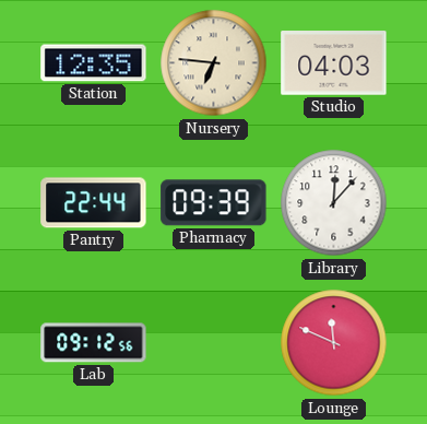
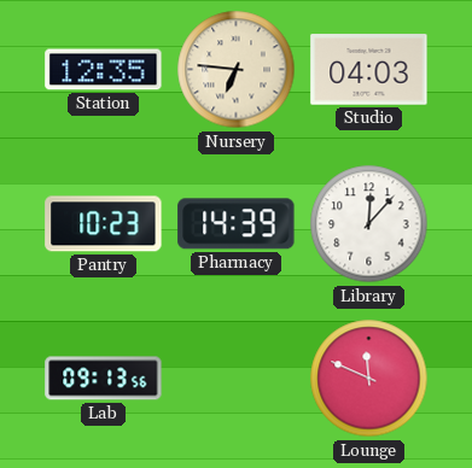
Pantry: 22:44 -> 10:23 (104, 224)
Pharmacy: 09:39 -> 14:39 (237, 224)
Lab: 09:12 -> 09:13 (104, 379)
